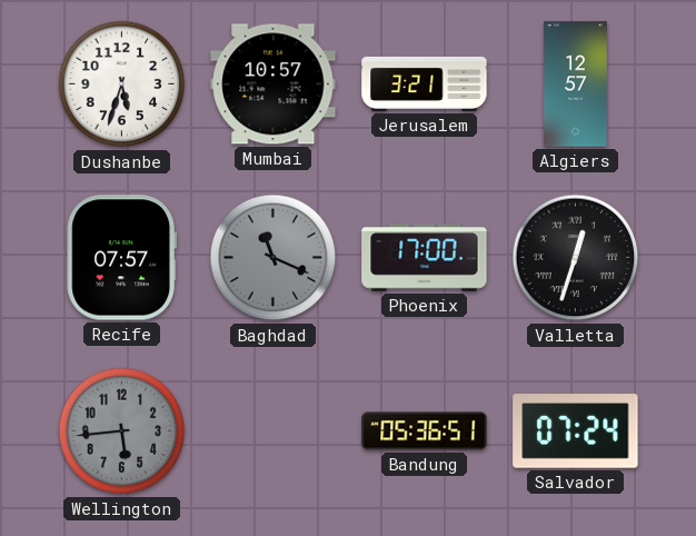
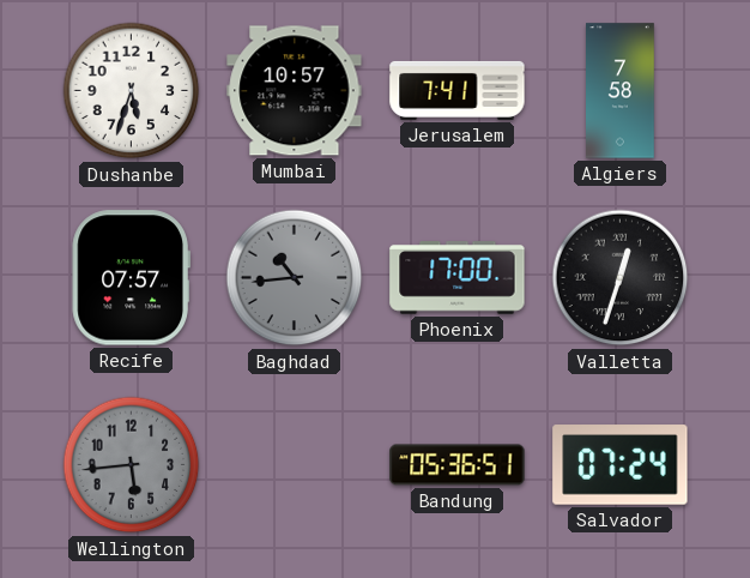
Jerusalem: 3:21 -> 7:41 (458, 90)
Algiers: 12:57 -> 7:58 (621, 91)
Baghdad: 11:19 -> 10:44 (295, 278)
